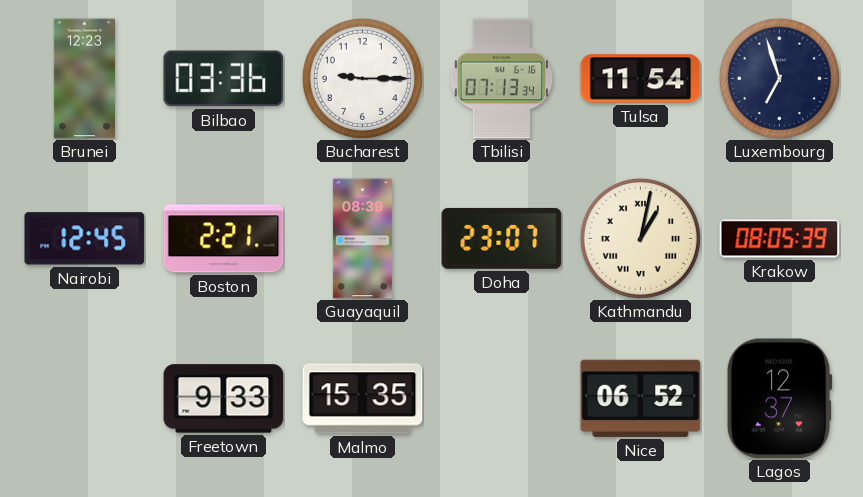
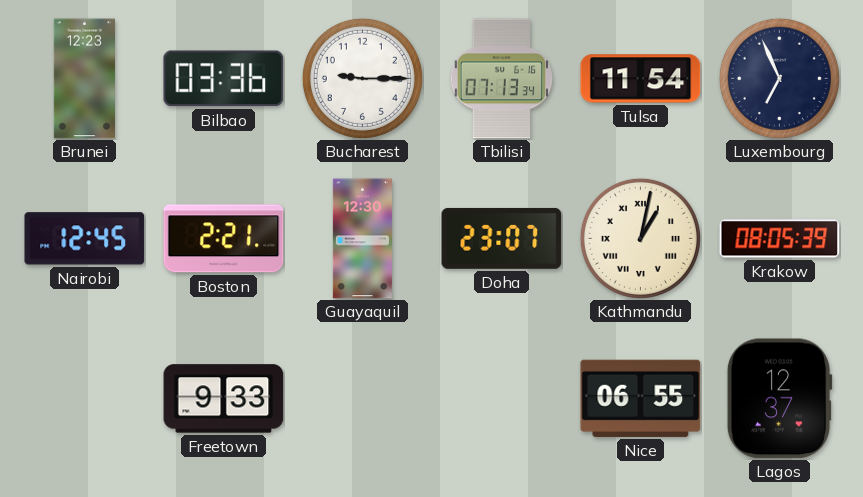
Luxembourg: 6:57 -> 6:56 (779, 78)
Guayaquil: 08:39 -> 12:30 (362, 239)
Malmo: 15:35 -> none (363, 399)
Nice: 06:52 -> 06:55 (641, 398)
